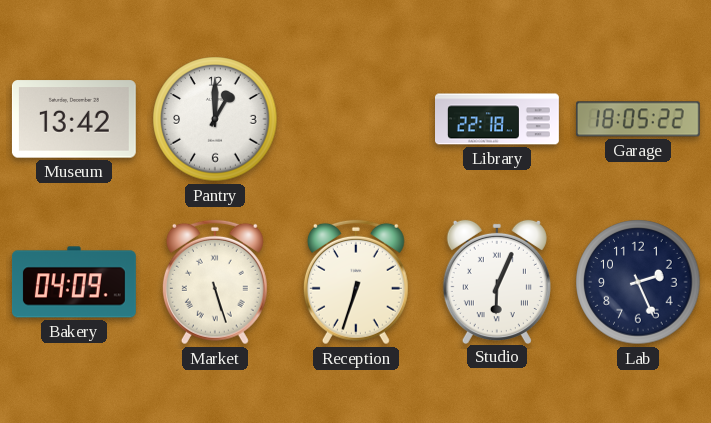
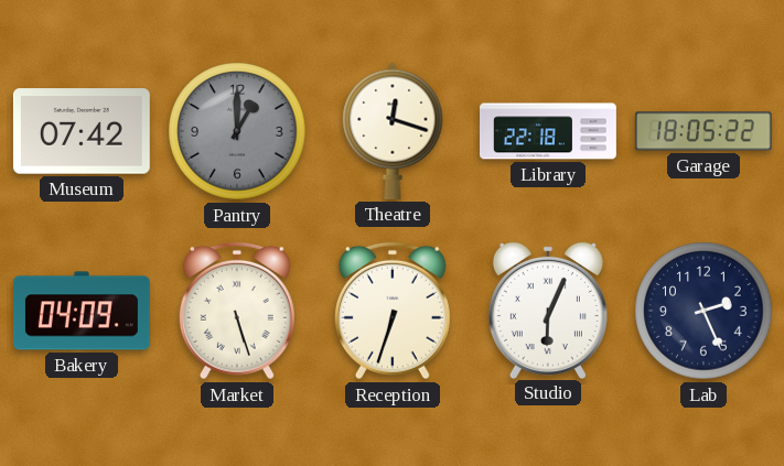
Museum: 13:42 -> 07:42 (82, 131)
Pantry dial: white -> grey (237, 131)
Theatre: none -> 12:18 (393, 131)
